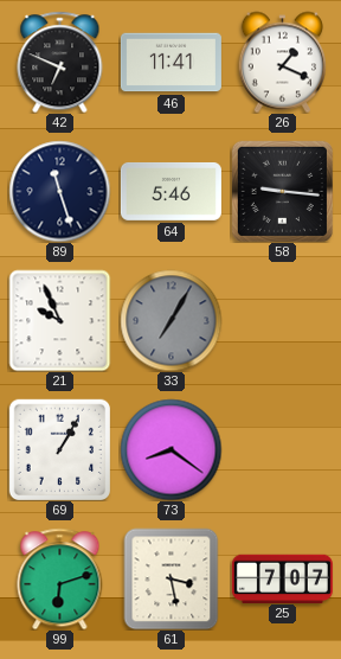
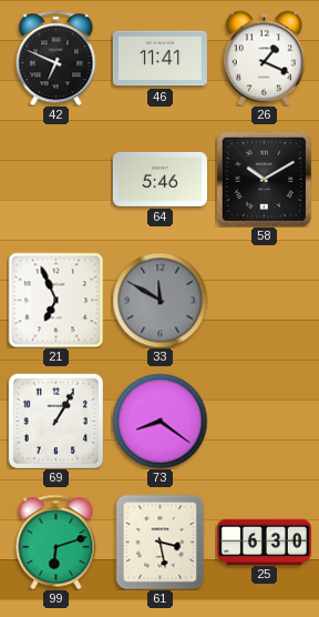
89: 11:27 -> none (59, 191)
58: 9:16 -> 10:10 (264, 179)
21: 9:56 -> 6:56 (55, 300)
33: 7:05 -> 11:50 (159, 300)
25: 7:07 -> 6:30 (264, 542)
